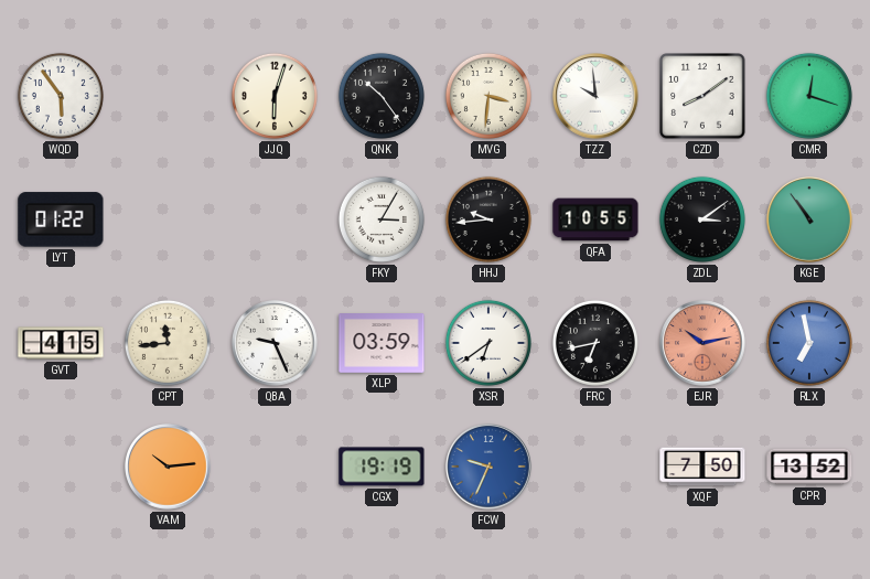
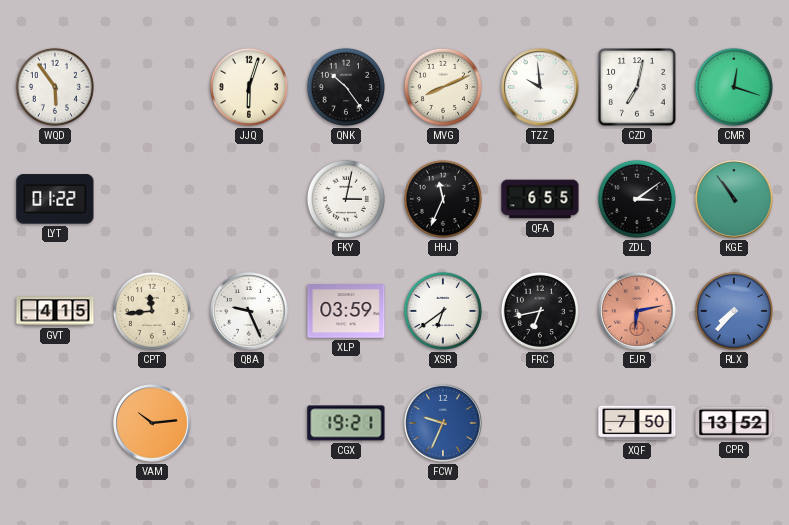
MVG: 3:31 -> 8:11 (443, 87)
CZD: 8:09 -> 7:02 (637, 87)
FKY: 3:05 -> 3:02 (346, 199)
HHJ: 9:44 -> 11:34 (443, 199)
QFA: 10:55 -> 6:55 (540, 199)
EJR: 10:13 -> 6:13 (637, 311)
RLX: 6:58 -> 7:37 (734, 311)
CGX: 19:19 -> 19:21 (346, 423)
